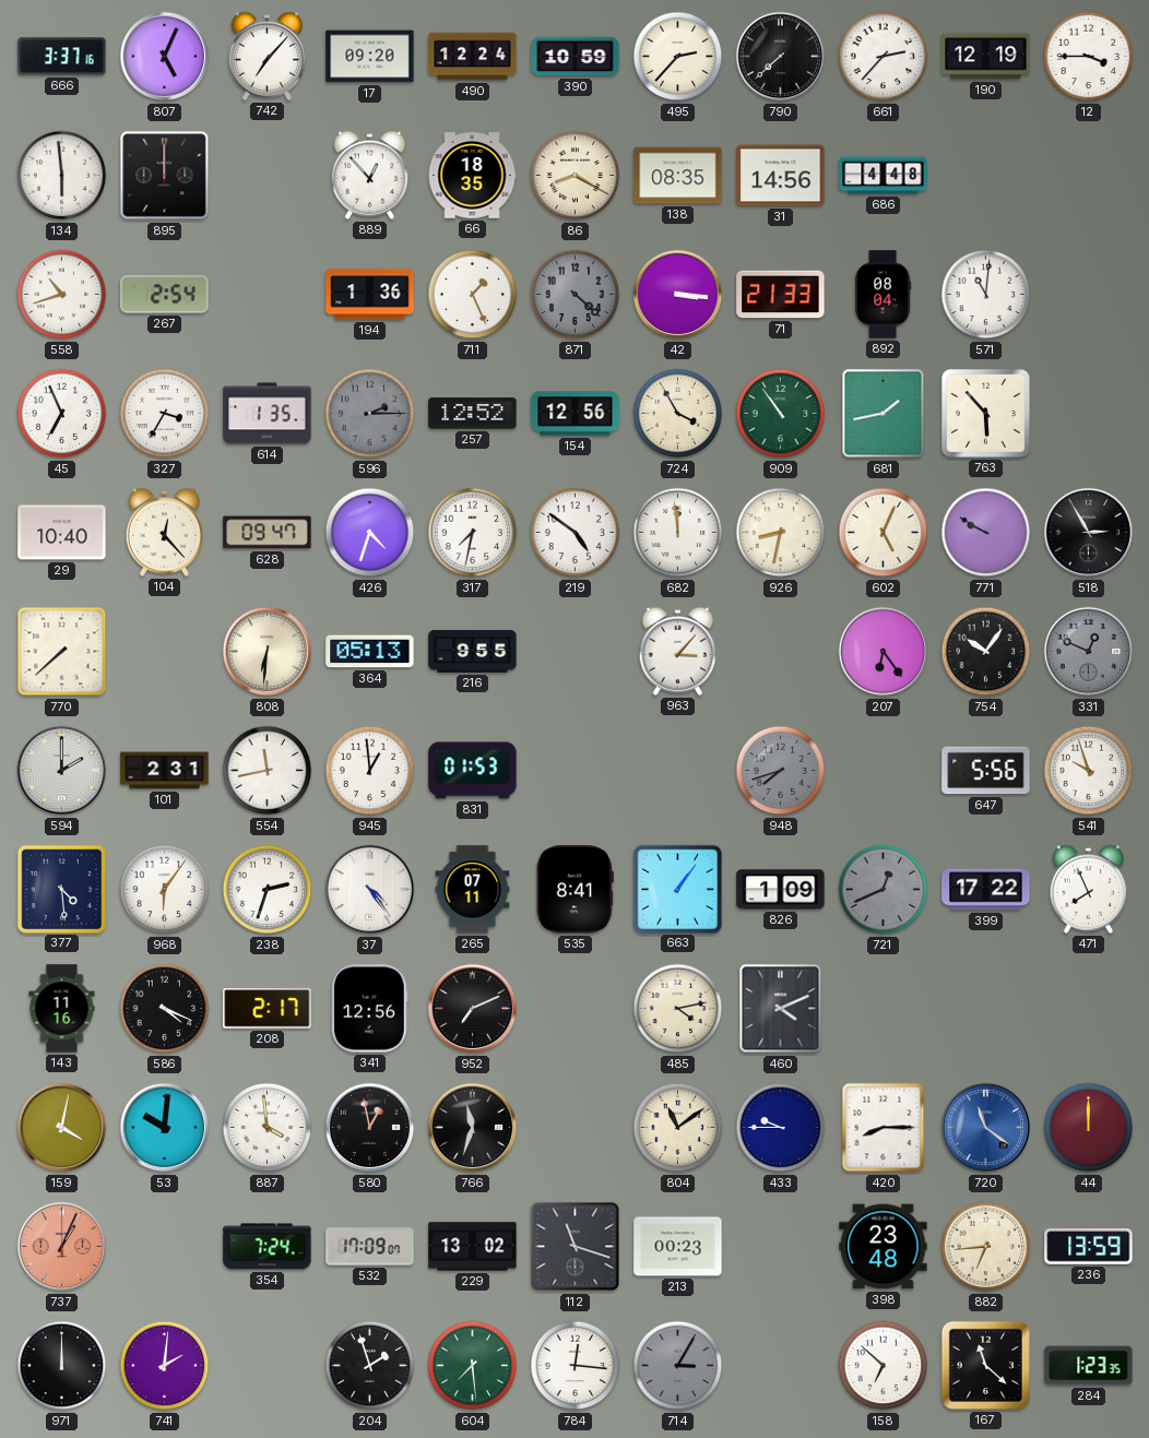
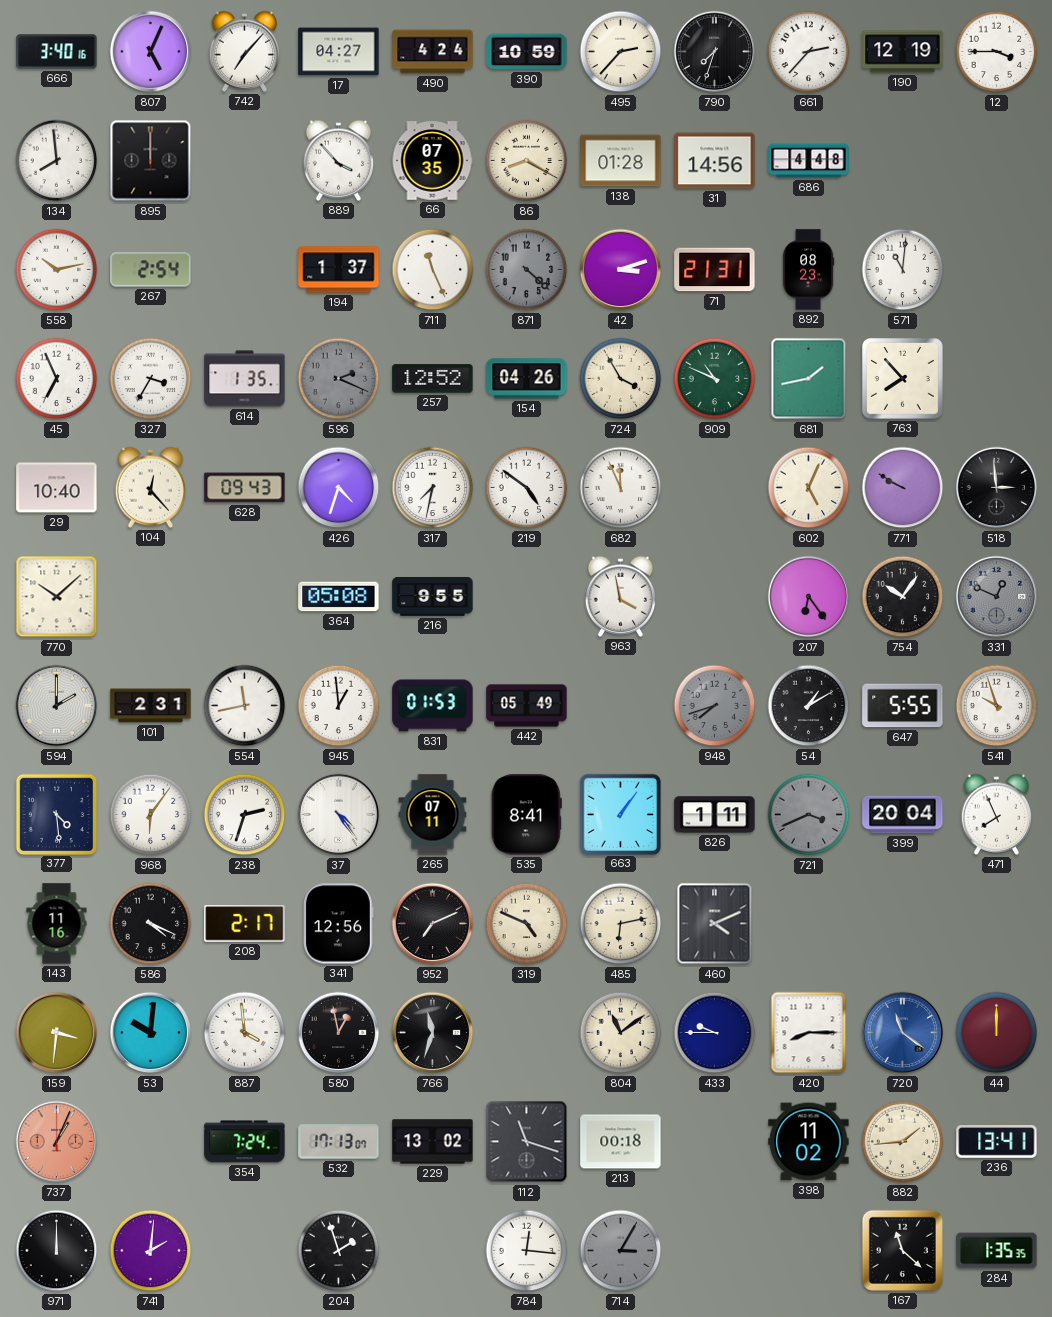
666: 3:37 -> 3:40 (57, 52)
17: 09:20 -> 04:27 (339, 52)
490: 12:24 -> 4:24 (433, 52)
790: 7:38 -> 7:33 (715, 52)
134: 5:59 -> 7:59 (57, 161)
889: 12:53 -> 3:53 (339, 160)
66: 18:35 -> 07:35 (432, 161)
138: 08:35 -> 01:28 (621, 161)
558: 10:42 -> 10:13 (57, 270)
194: 1:36 -> 1:37 (339, 270)
711: 1:26 -> 11:26 (433, 270)
42: 3:16 -> 3:12 (621, 270)
71: 21:33 -> 21:31 (715, 270)
892: 08:04 -> 08:23 (808, 270)
596: 2:15 -> 2:19 (339, 379)
154: 12:56 -> 04:26 (527, 379)
909: 10:54 -> 10:49 (715, 379)
763: 5:53 -> 7:53 (903, 379)
628: 09:47 -> 09:43 (245, 488)
682: 11:59 -> 11:56 (621, 488)
926: 8:32 -> none (781, 533)
518: 2:55 -> 2:59 (997, 488)
770: 7:38 -> 10:08 (57, 597)
808: 6:31 -> none (268, 652)
364: 05:13 -> 05:08 (339, 597)
963: 3:07 -> 3:58 (621, 596)
442: none -> 05:49 (527, 706)
54: none -> 1:10 (809, 706)
647: 5:56 -> 5:55 (903, 706)
826: 1:09 -> 1:11 (715, 815)
721: 12:41 -> 3:41 (809, 815)
399: 17:22 -> 20:04 (903, 815)
319: none -> 4:49 (527, 924)
485: 4:13 -> 6:13 (621, 924)
159: 4:02 -> 3:31 (57, 1033)
532: 17:09 -> 17:13 (339, 1142)
213: 00:23 -> 00:18 (621, 1142)
398: 23:48 -> 11:02 (809, 1142)
882: 6:44 -> 1:44 (903, 1142)
236: 13:59 -> 13:41 (997, 1142)
604: 7:29 -> none (473, 1366)
158: 6:52 -> none (884, 1366)
284: 1:23 -> 1:35 (997, 1251)
